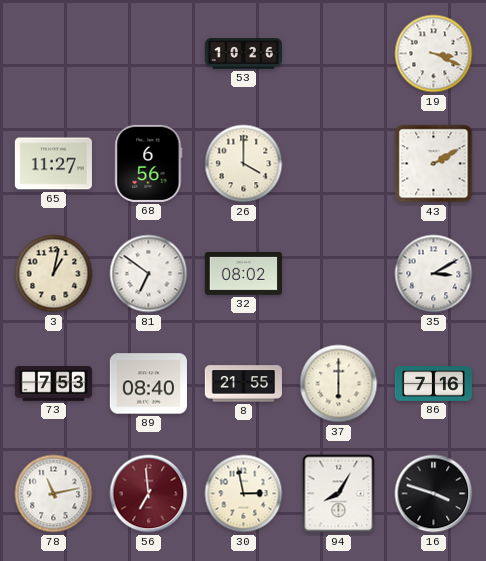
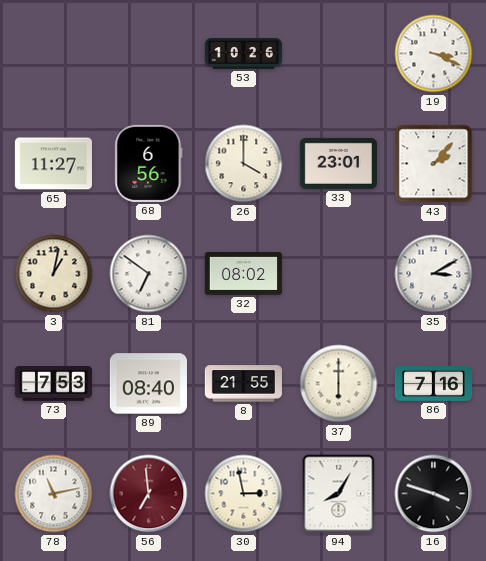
33: none -> 23:01 (338, 163)
43: 2:10 -> 2:07 (434, 164)
